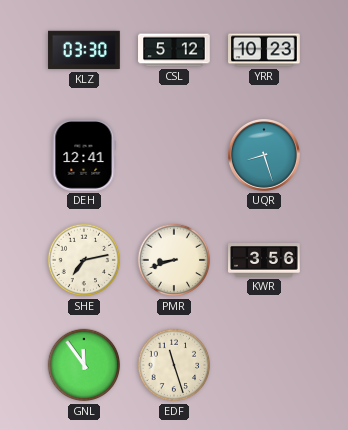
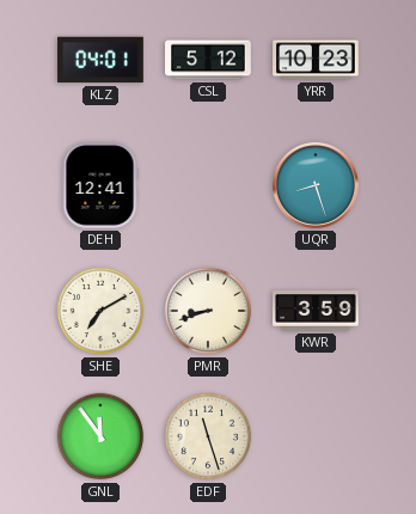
KLZ: 03:30 -> 04:01 (100, 60)
SHE: 7:13 -> 7:10 (100, 311)
KWR: 3:56 -> 3:59 (316, 312)
